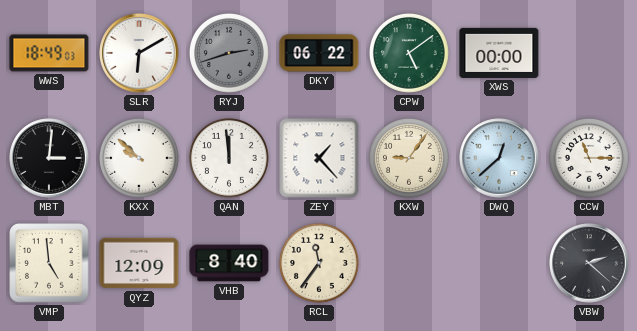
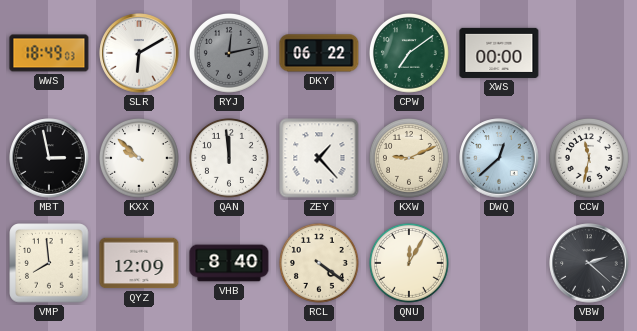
RYJ: 2:42 -> 12:13 (229, 53)
CPW: 5:09 -> 7:09 (409, 53)
MBT: 3:01 -> 2:58 (49, 158)
KXW: 9:06 -> 9:11 (409, 158)
CCW: 11:15 -> 11:32 (589, 158)
VMP: 4:59 -> 7:59 (49, 263)
RCL: 11:36 -> 4:21 (319, 263)
QNU: none -> 12:05 (409, 263)
